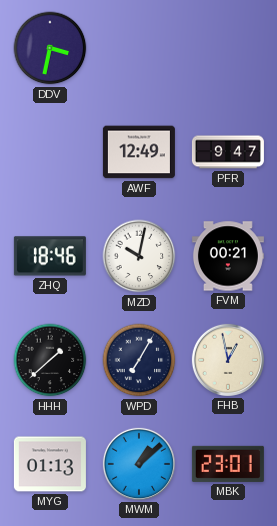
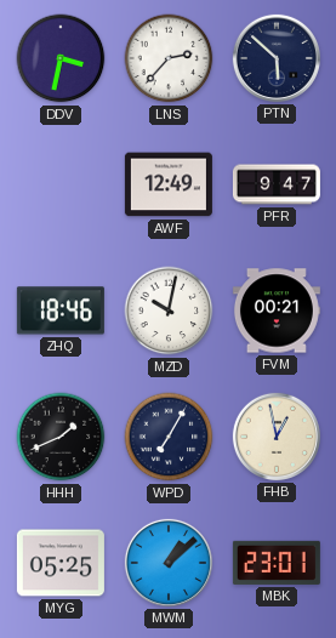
LNS: none -> 2:37 (169, 58)
PTN: none -> 5:52 (277, 58)
HHH: 1:38 -> 1:41 (61, 437)
MYG: 01:13 -> 05:25 (61, 563)
